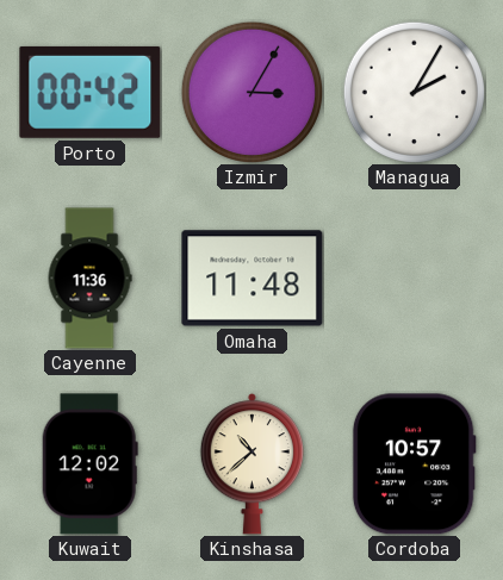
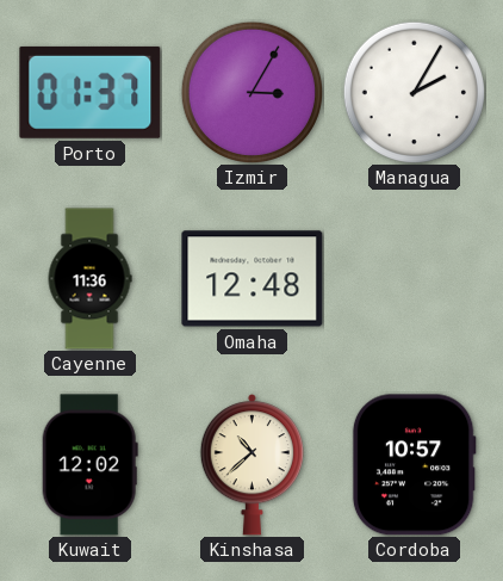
Porto: 00:42 -> 01:37 (91, 92)
Omaha: 11:48 -> 12:48 (253, 279)
